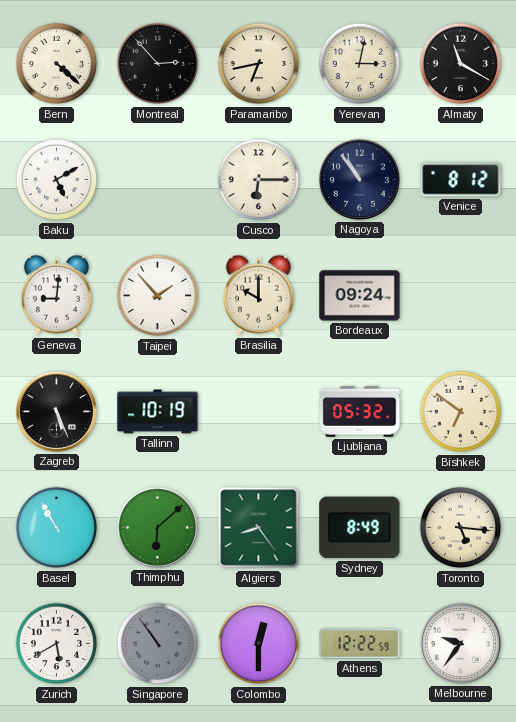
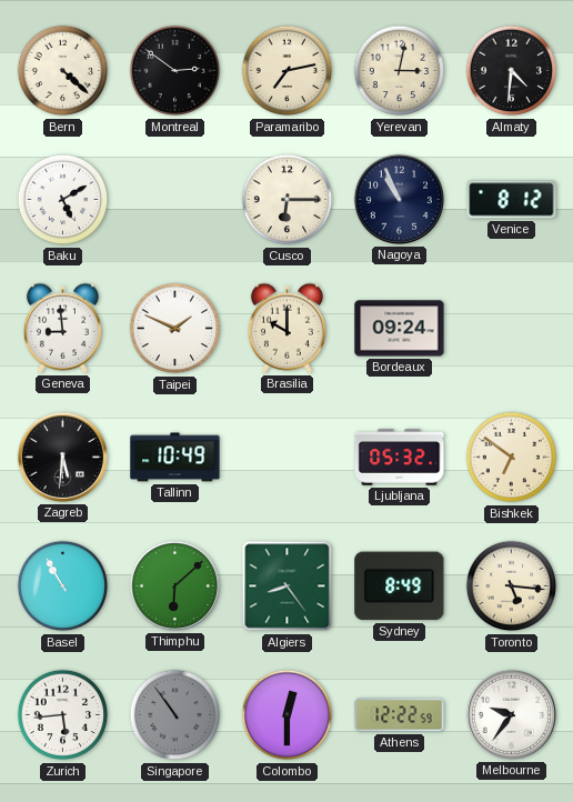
Montreal: 2:53 -> 2:51 (175, 71)
Paramaribo: 6:43 -> 7:13 (288, 71)
Almaty: 11:20 -> 4:31 (512, 71)
Nagoya: 10:54 -> 10:56 (399, 199)
Geneva: 9:01 -> 8:59 (62, 328)
Taipei: 1:53 -> 1:49 (175, 329)
Zagreb: 5:26 -> 5:31 (62, 457)
Tallinn: 10:19 -> 10:49 (175, 458)
Zurich: 5:40 -> 5:44 (63, 715)
